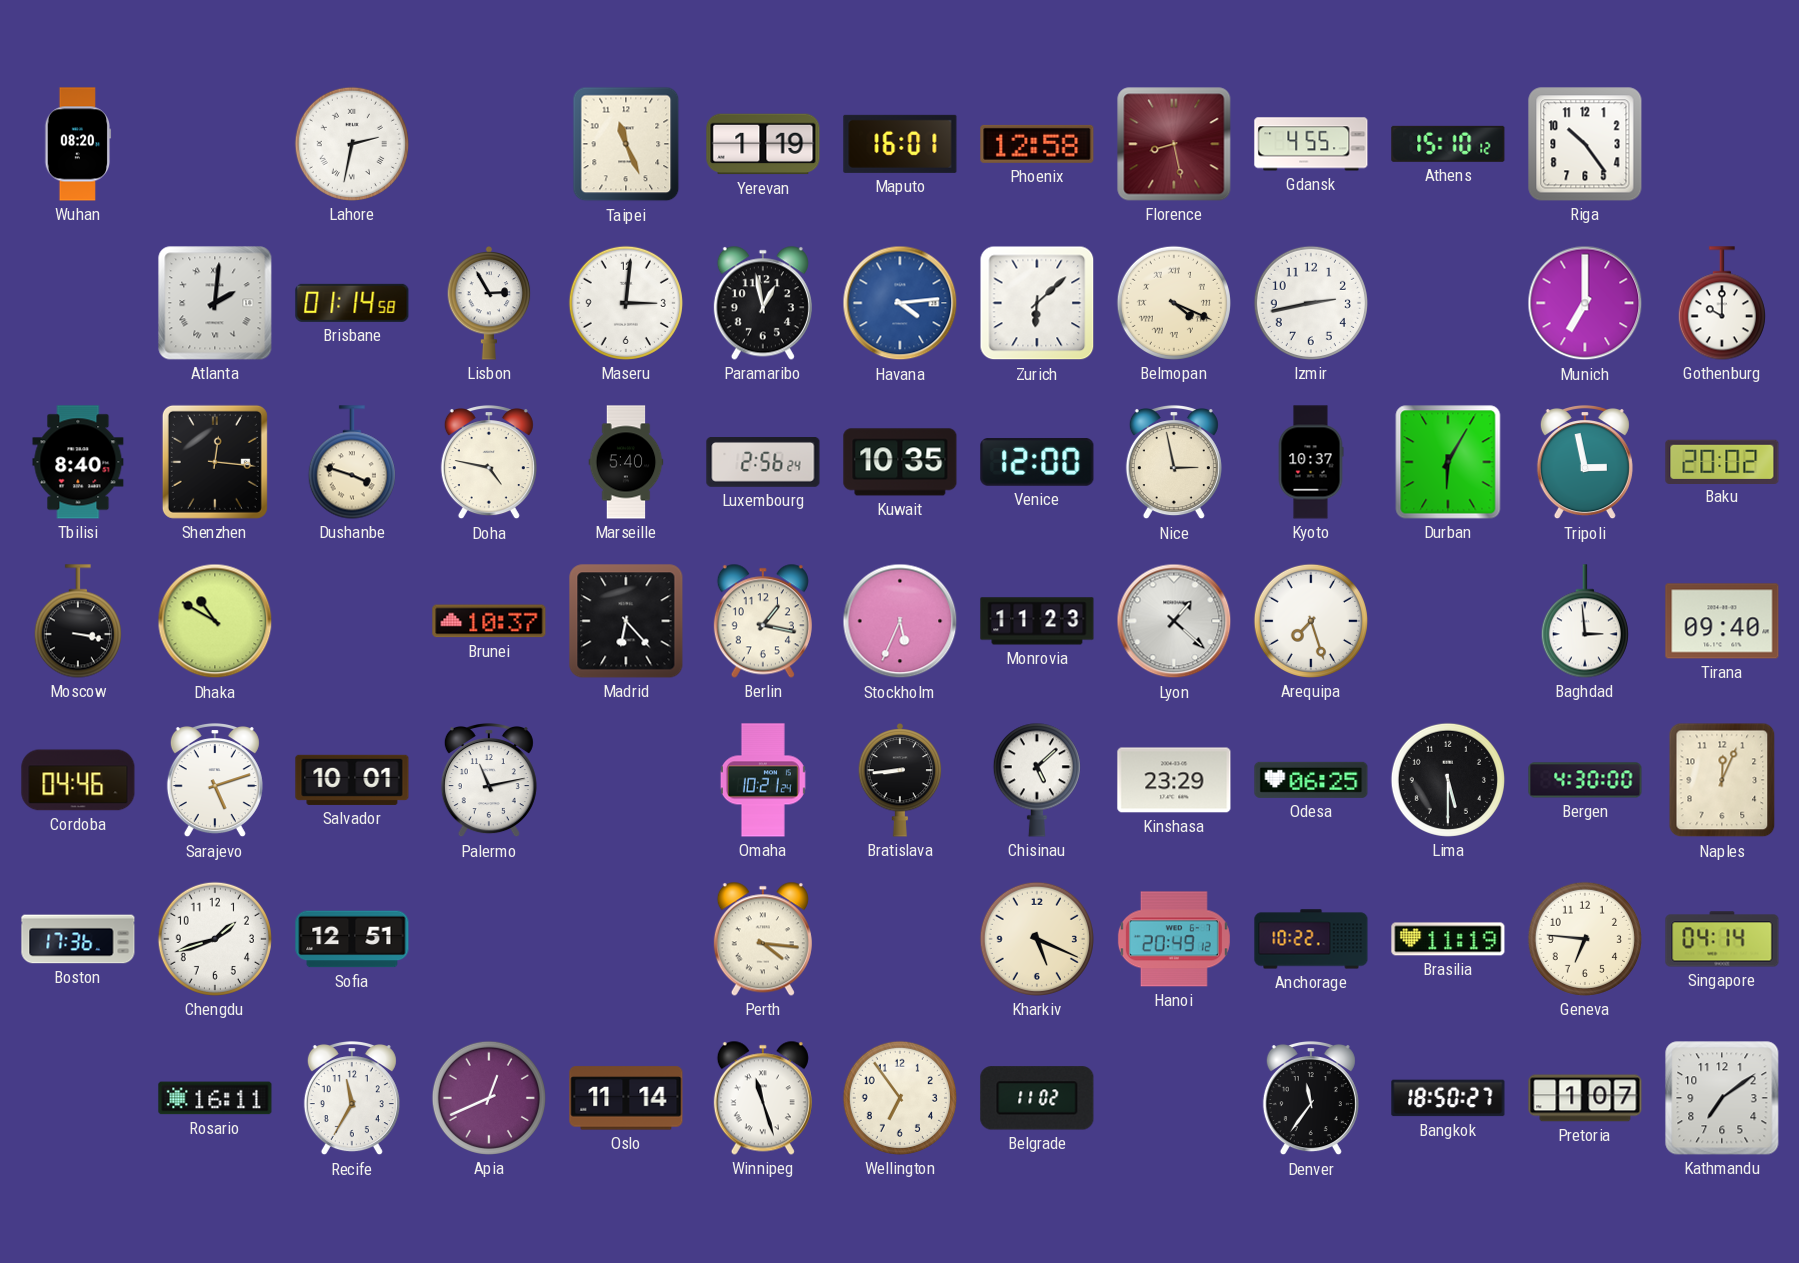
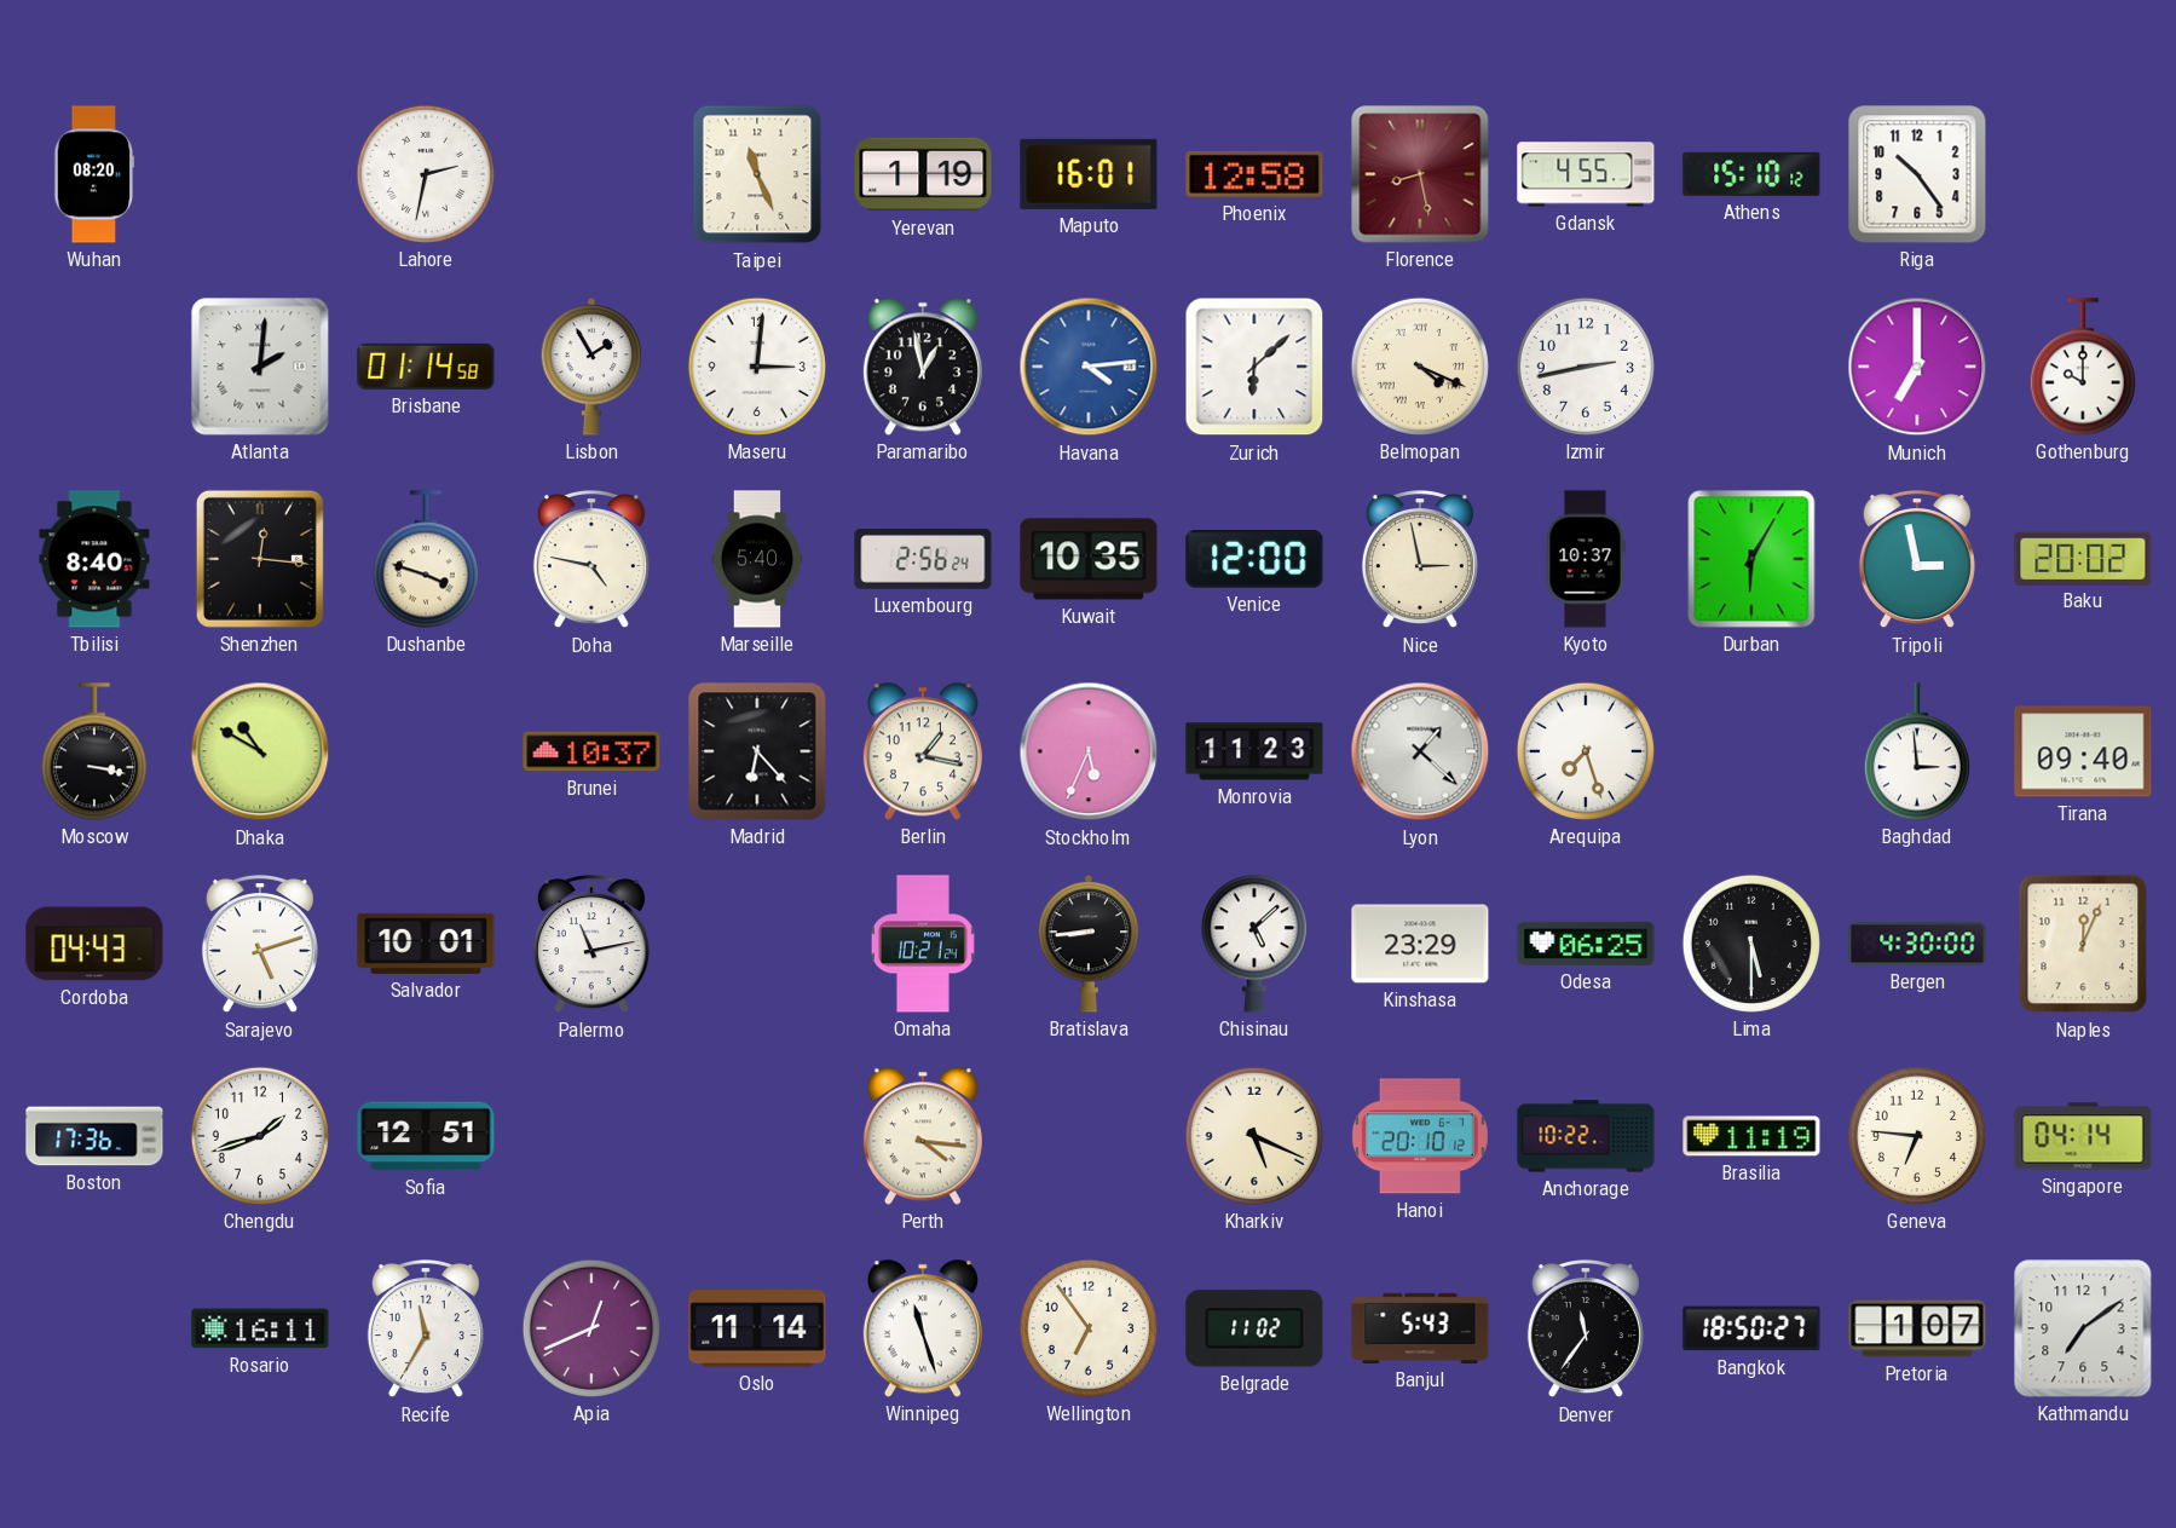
Lisbon: 2:55 -> 1:55 (591, 367)
Cordoba: 04:46 -> 04:43 (94, 944)
Hanoi: 20:49 -> 20:10 (1420, 1136)
Banjul: none -> 5:43 (1420, 1328)
